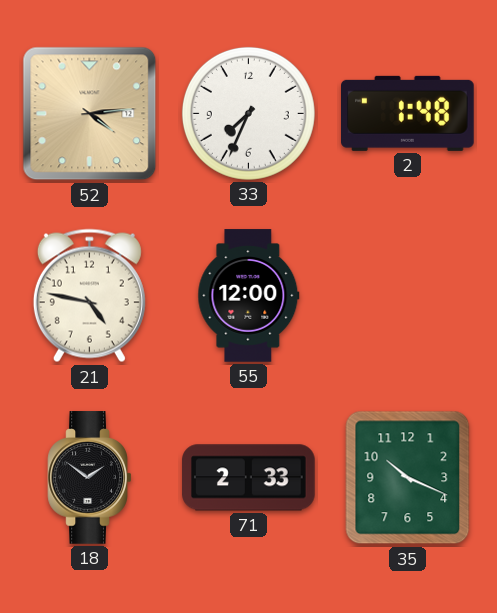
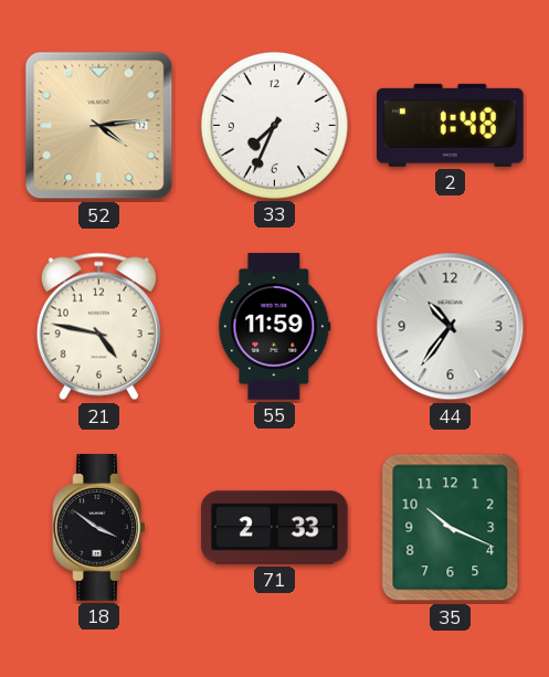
55: 12:00 -> 11:59 (275, 327)
44: none -> 10:36 (451, 327)
18: 1:51 -> 3:51 (99, 528)
